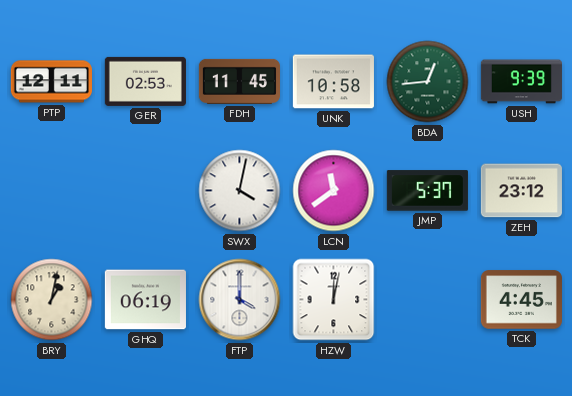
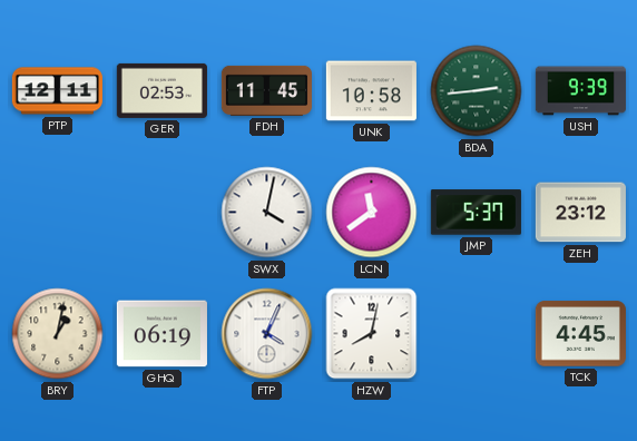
BDA: 12:44 -> 2:44 (477, 91)
FTP: 4:00 -> 4:04 (267, 334)
HZW: 12:02 -> 8:02 (372, 334)
